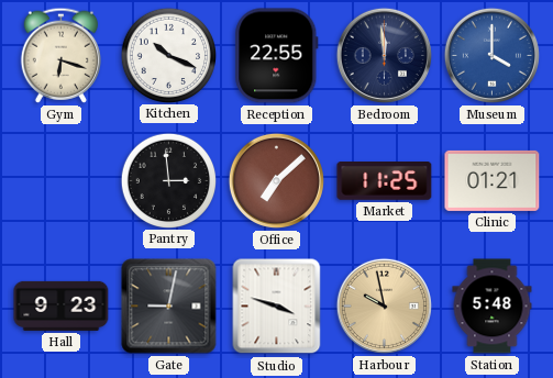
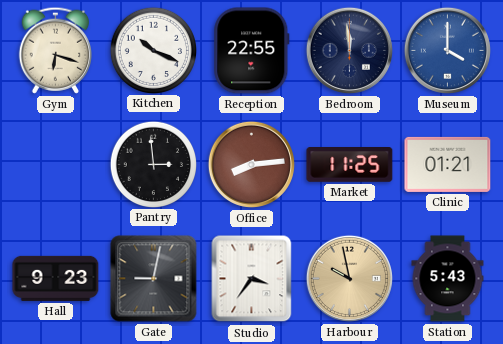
Office: 7:08 -> 8:14 (251, 164)
Studio: 3:48 -> 3:36 (252, 279)
Station: 5:48 -> 5:43 (448, 279)
